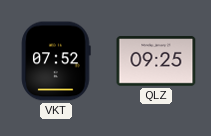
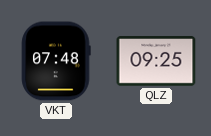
VKT: 07:52 -> 07:48 (56, 61)
